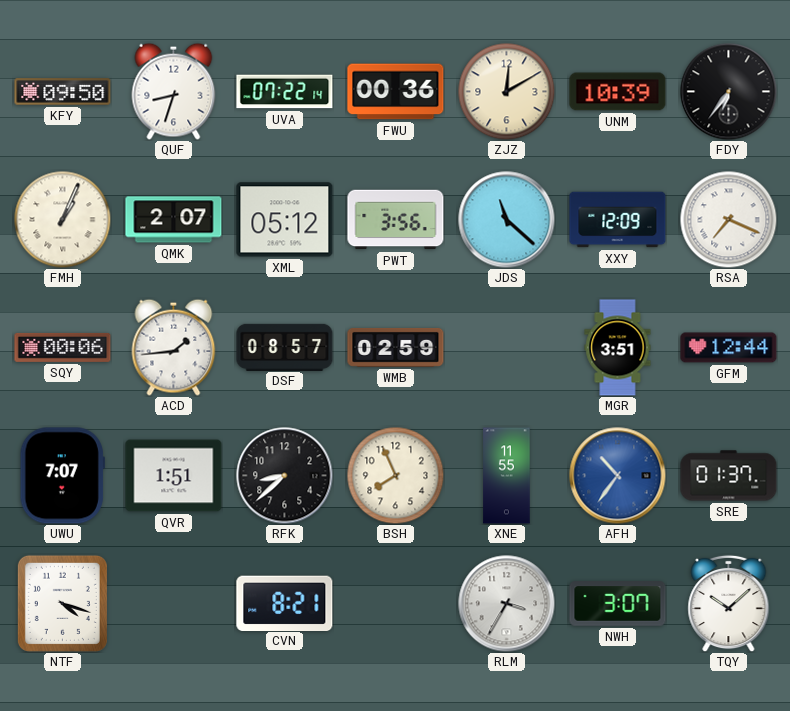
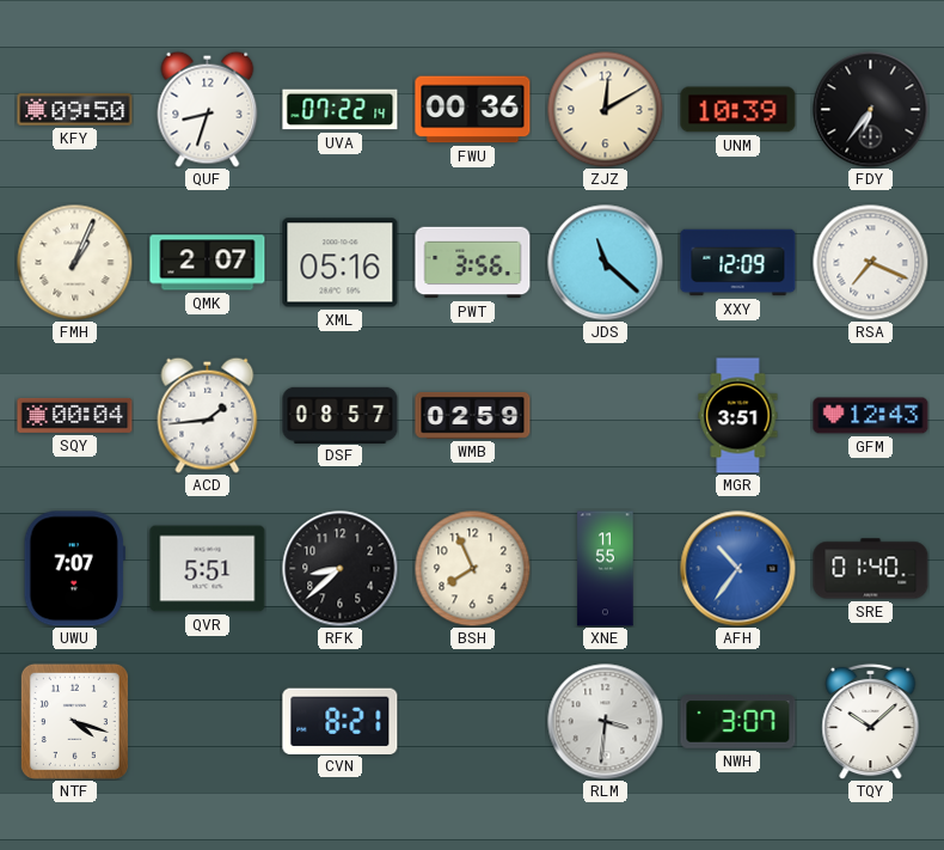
XML: 05:12 -> 05:16 (341, 263)
SQY: 00:06 -> 00:04 (75, 415)
GFM: 12:44 -> 12:43 (871, 416)
QVR: 1:51 -> 5:51 (208, 569)
SRE: 01:37 -> 01:40 (871, 569)
RLM: 3:35 -> 3:31 (606, 722)
